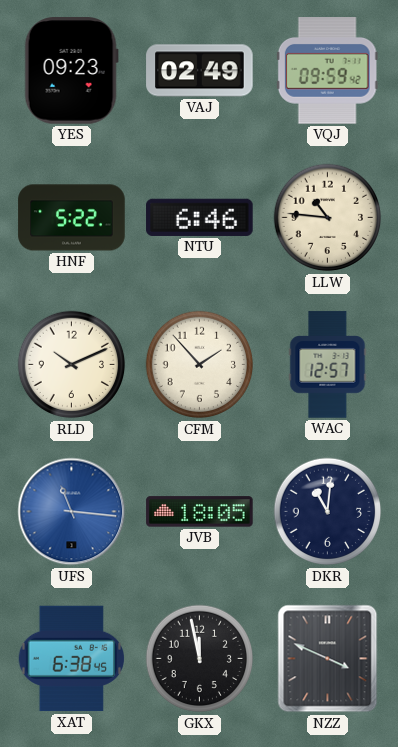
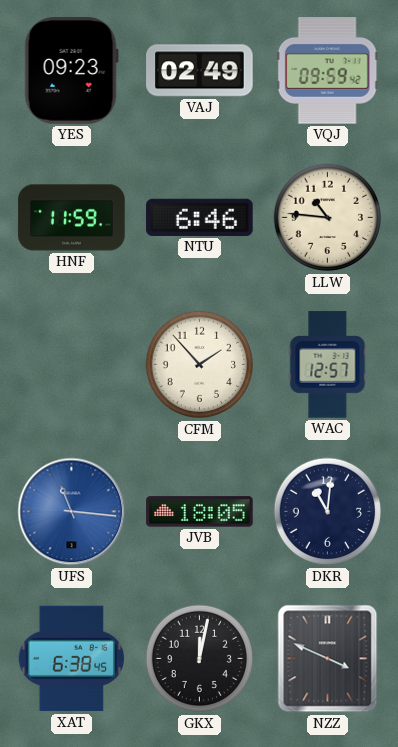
HNF: 5:22 -> 11:59 (72, 218)
RLD: 10:11 -> none (72, 365)
GKX: 11:58 -> 12:02 (200, 659)
